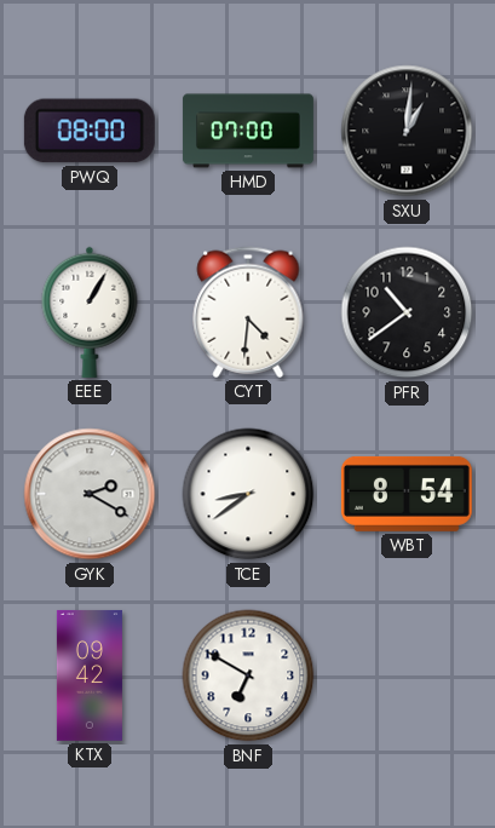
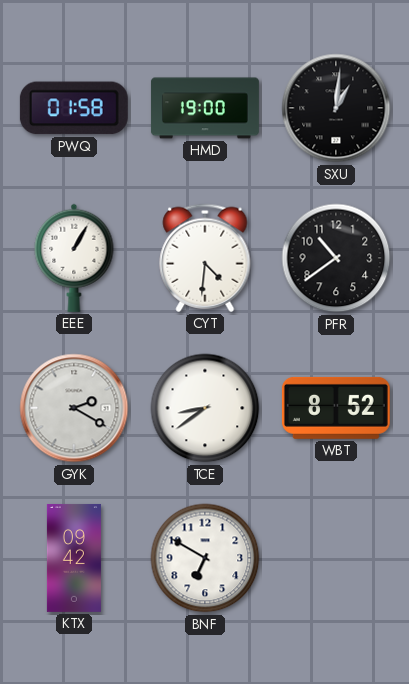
PWQ: 08:00 -> 01:58 (74, 108)
HMD: 07:00 -> 19:00 (205, 108)
WBT: 8:54 -> 8:52 (336, 408)
